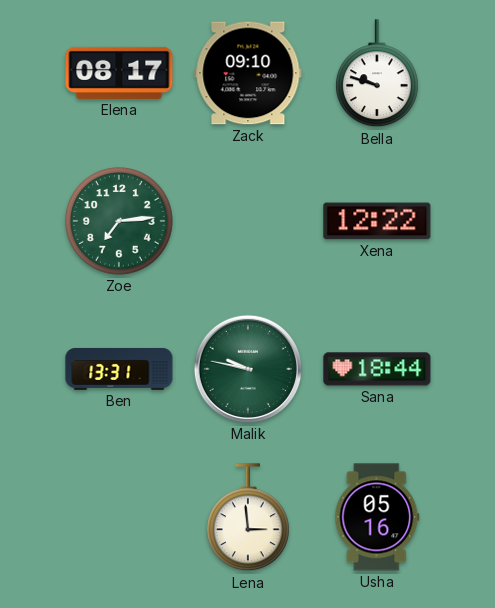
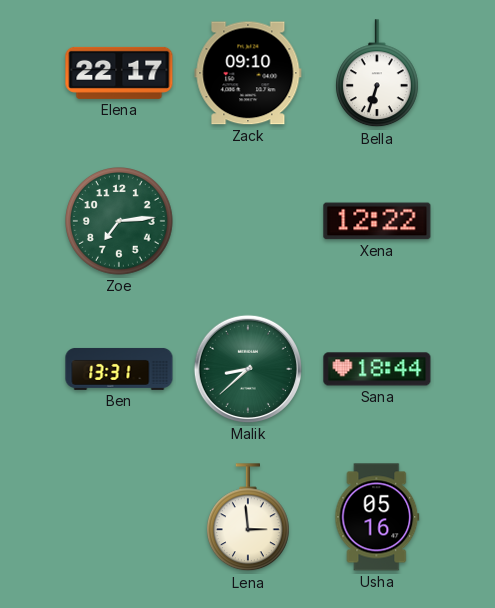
Elena: 08:17 -> 22:17 (119, 73)
Bella: 9:48 -> 6:33 (377, 74)
Malik: 9:47 -> 8:38 (248, 369)
